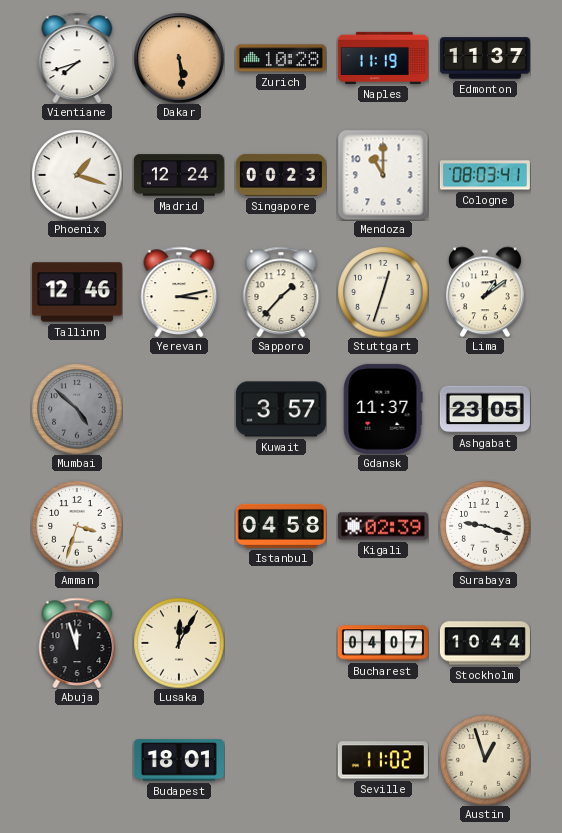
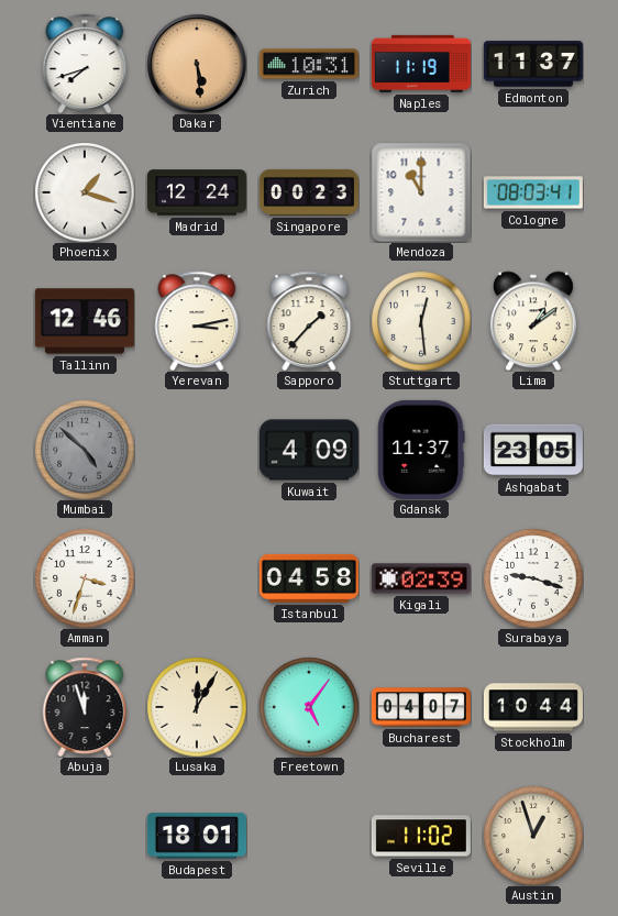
Zurich: 10:28 -> 10:31 (309, 64)
Stuttgart: 12:33 -> 12:29 (421, 321)
Kuwait: 3:57 -> 4:09 (309, 450)
Freetown: none -> 5:06 (309, 707)
